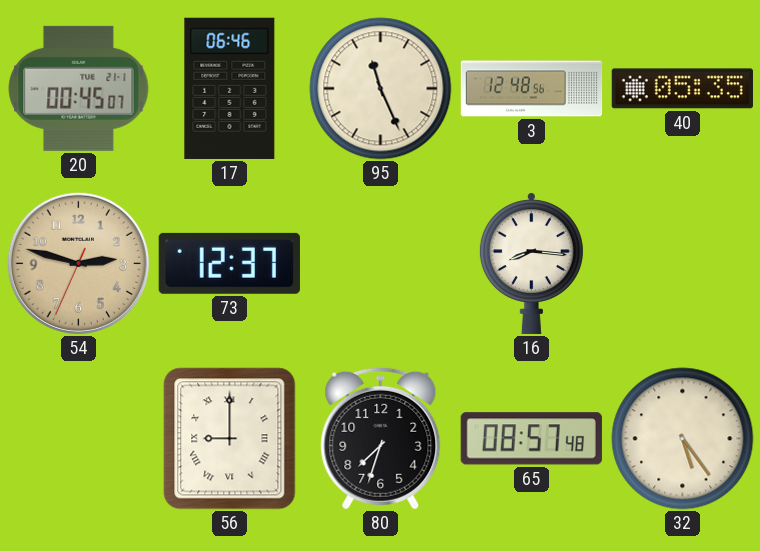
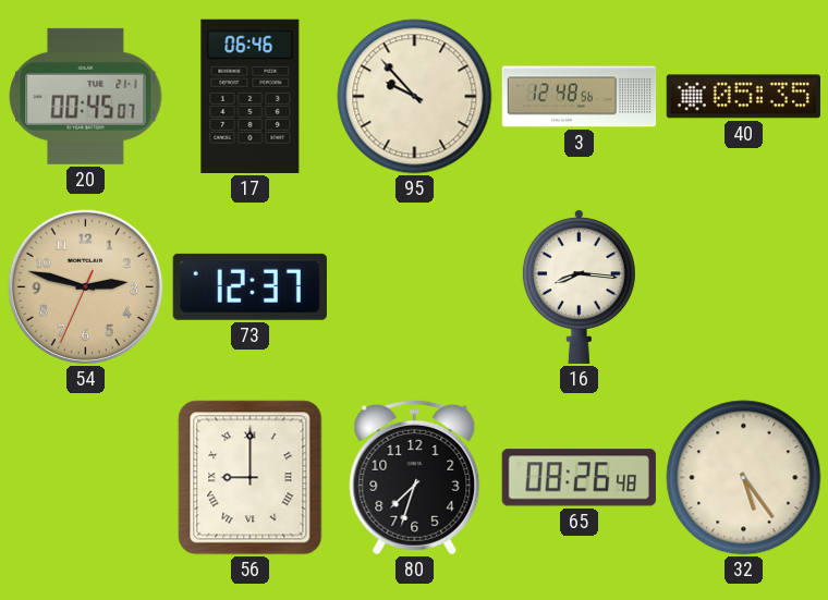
95: 11:26 -> 9:53 (415, 97)
65: 08:57 -> 08:26 (579, 478)
